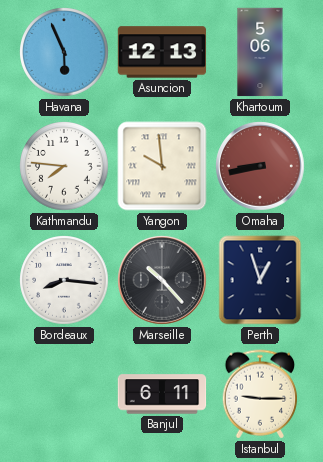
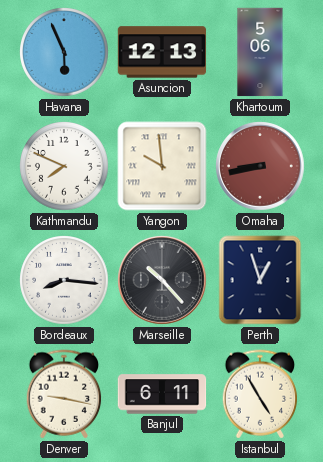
Kathmandu: 7:46 -> 7:49 (64, 166)
Denver: none -> 9:17 (64, 394)
Istanbul: 9:15 -> 4:55 (260, 394)
